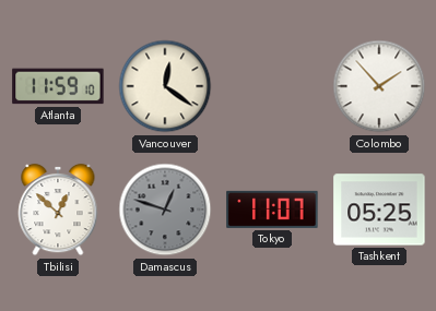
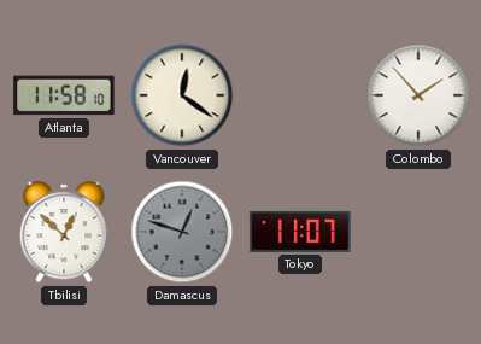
Atlanta: 11:59 -> 11:58 (64, 95)
Tashkent: 05:25 -> none (379, 210)
